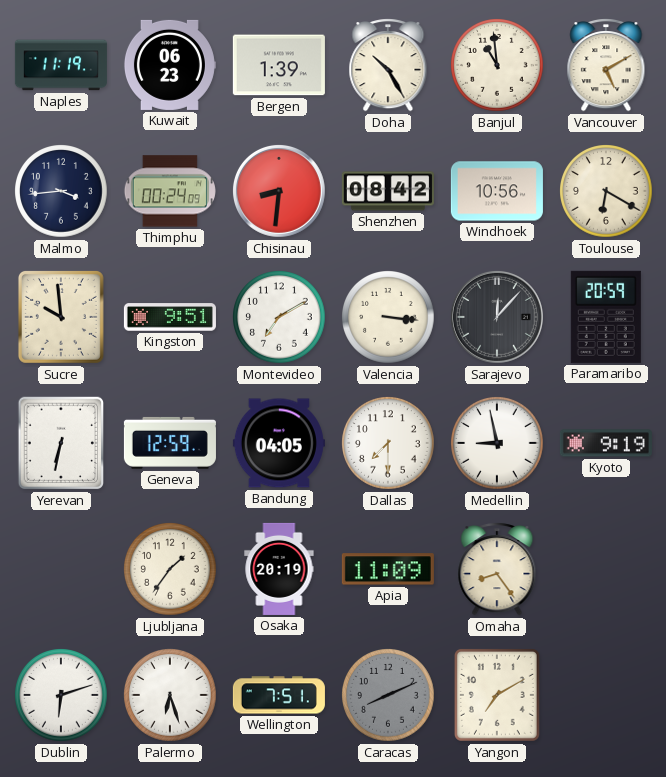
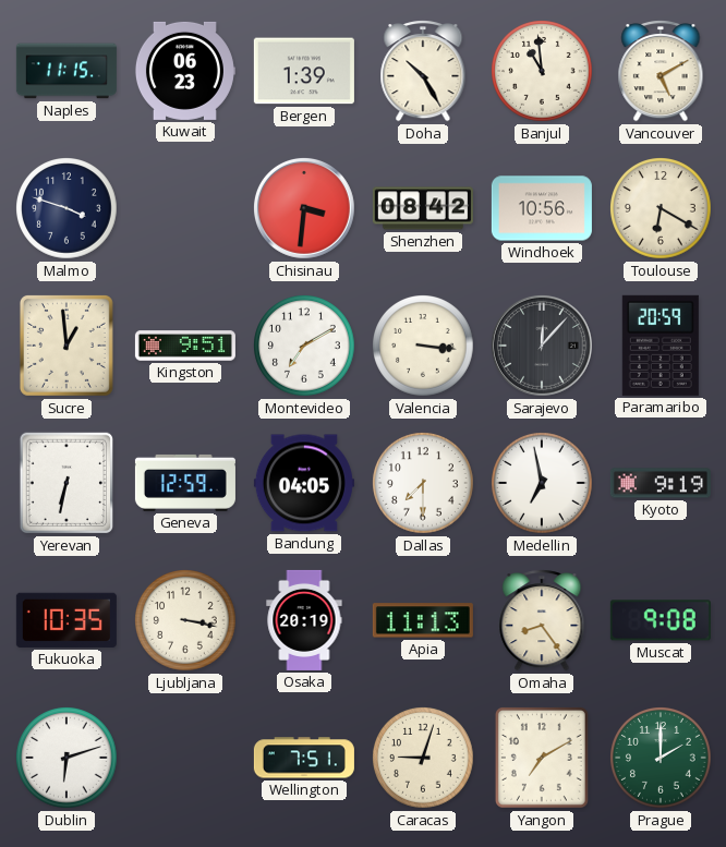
Naples: 11:19 -> 11:15 (66, 71)
Malmo: 3:44 -> 3:48 (66, 208)
Thimphu: 00:24 -> none (170, 191)
Chisinau: 8:31 -> 3:31 (304, 208)
Sucre: 9:59 -> 12:59 (66, 346)
Medellin: 8:58 -> 6:58 (542, 483)
Fukuoka: none -> 10:35 (66, 620)
Ljubljana: 1:36 -> 3:17 (185, 620)
Apia: 11:09 -> 11:13 (423, 620)
Muscat: none -> 9:08 (661, 620)
Palermo: 6:27 -> none (170, 695)
Caracas: 8:11 -> 9:03 (423, 758)
Caracas dial: grey -> cream (423, 758)
Prague: none -> 2:00 (661, 758)
